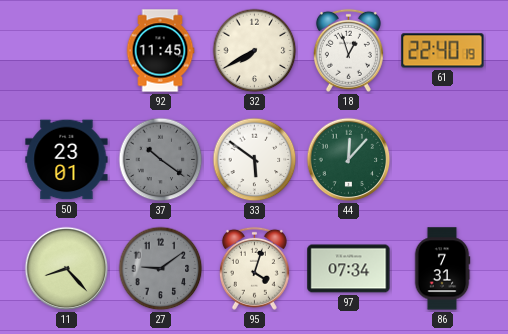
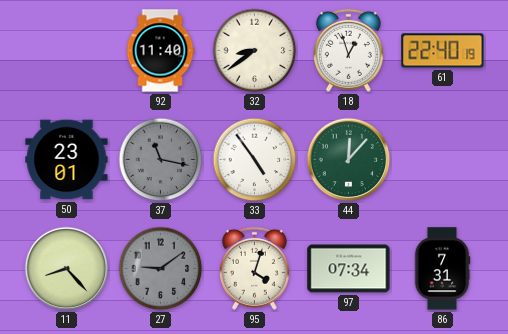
92: 11:45 -> 11:40 (160, 51)
32: 7:40 -> 8:39 (255, 51)
37: 10:21 -> 11:17 (161, 160)
33: 5:51 -> 4:54 (255, 160)
